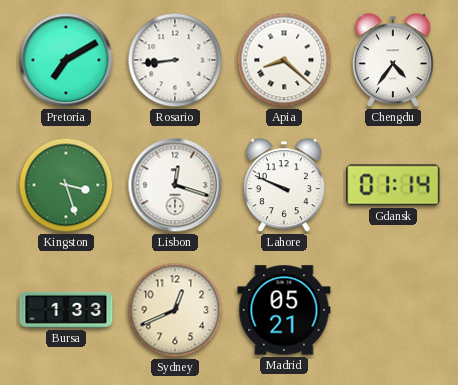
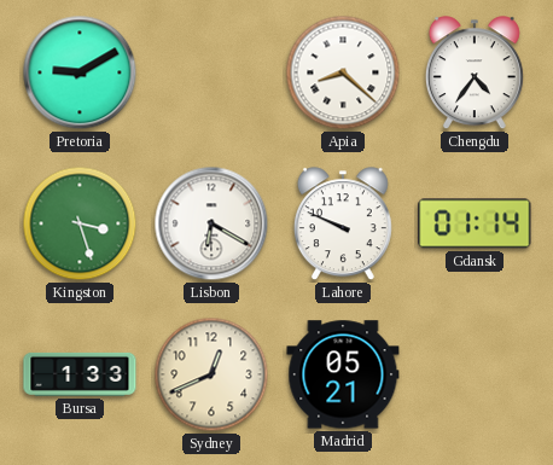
Pretoria: 7:10 -> 9:10 (80, 72)
Rosario: 8:44 -> none (175, 60)
Lisbon: 12:18 -> 6:20 (211, 223)
